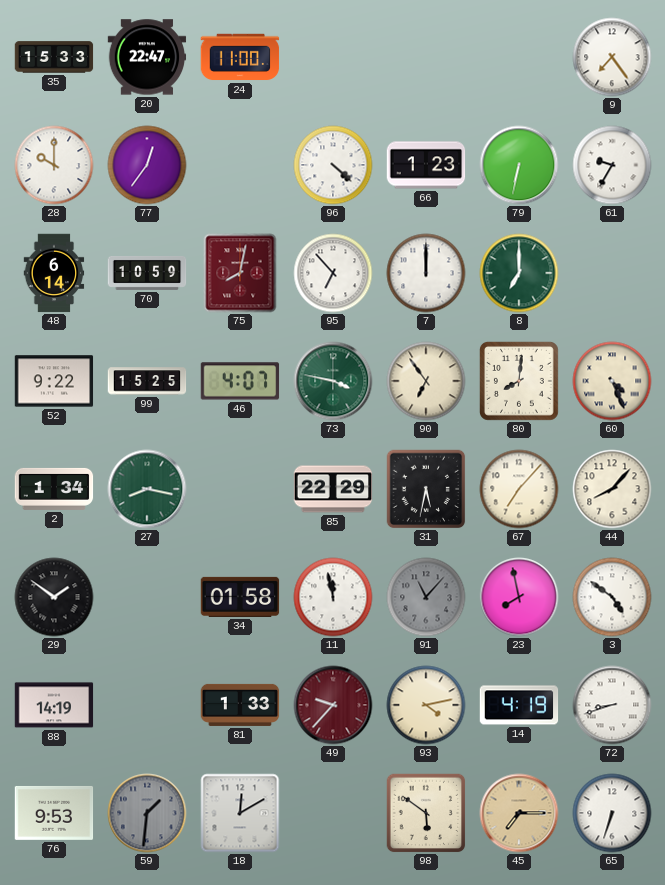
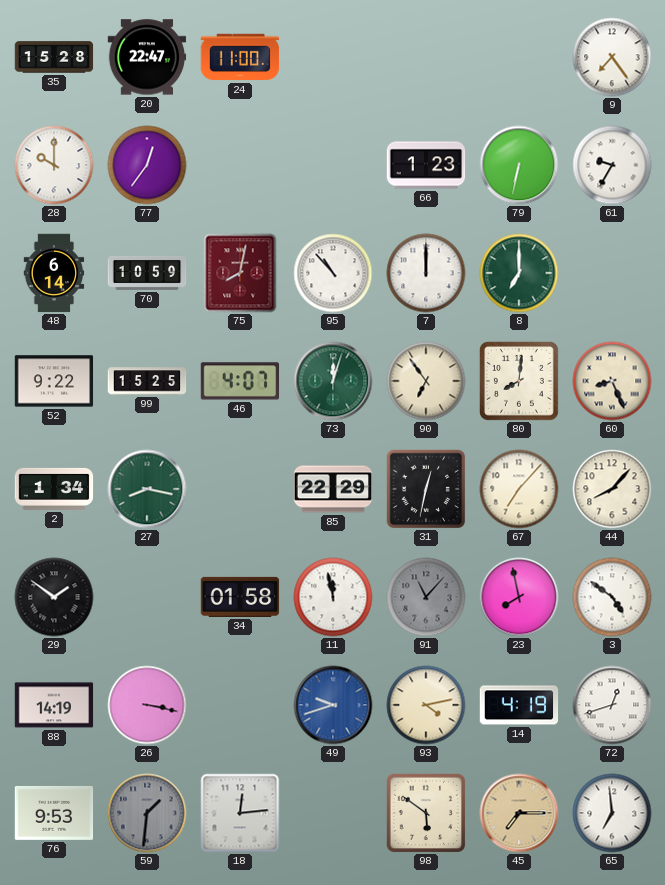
35: 15:33 -> 15:28 (54, 57)
96: 4:22 -> none (333, 165)
95: 6:53 -> 10:53 (333, 273)
73: 3:47 -> 12:03 (333, 381)
60: 4:26 -> 8:26 (612, 381)
31: 5:32 -> 12:32 (426, 489)
26: none -> 3:17 (147, 705)
81: 1:33 -> none (240, 705)
49: 9:37 -> 9:42 (333, 705)
49 dial: burgundy -> blue (333, 705)
72: 8:42 -> 12:42 (612, 705)
18: 12:10 -> 12:14 (240, 813)
65: 6:33 -> 6:59 (612, 813)
